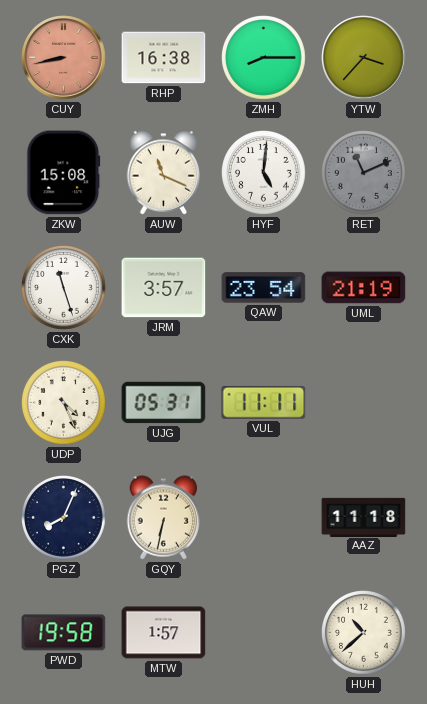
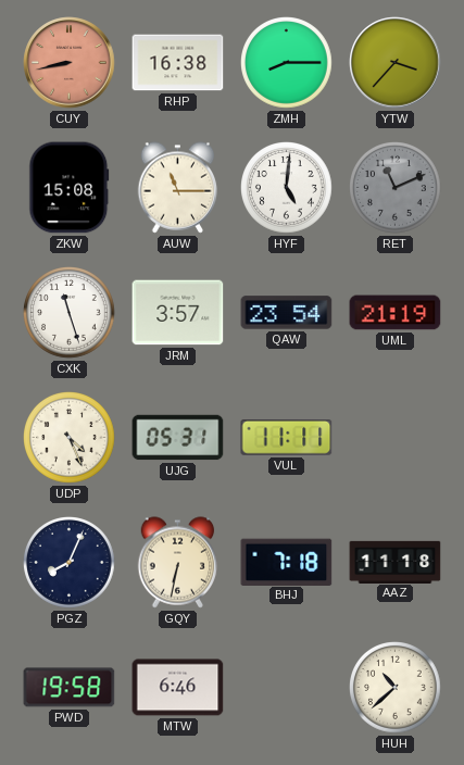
AUW: 11:19 -> 11:15 (178, 188)
BHJ: none -> 7:18 (287, 562)
MTW: 1:57 -> 6:46 (178, 688)
